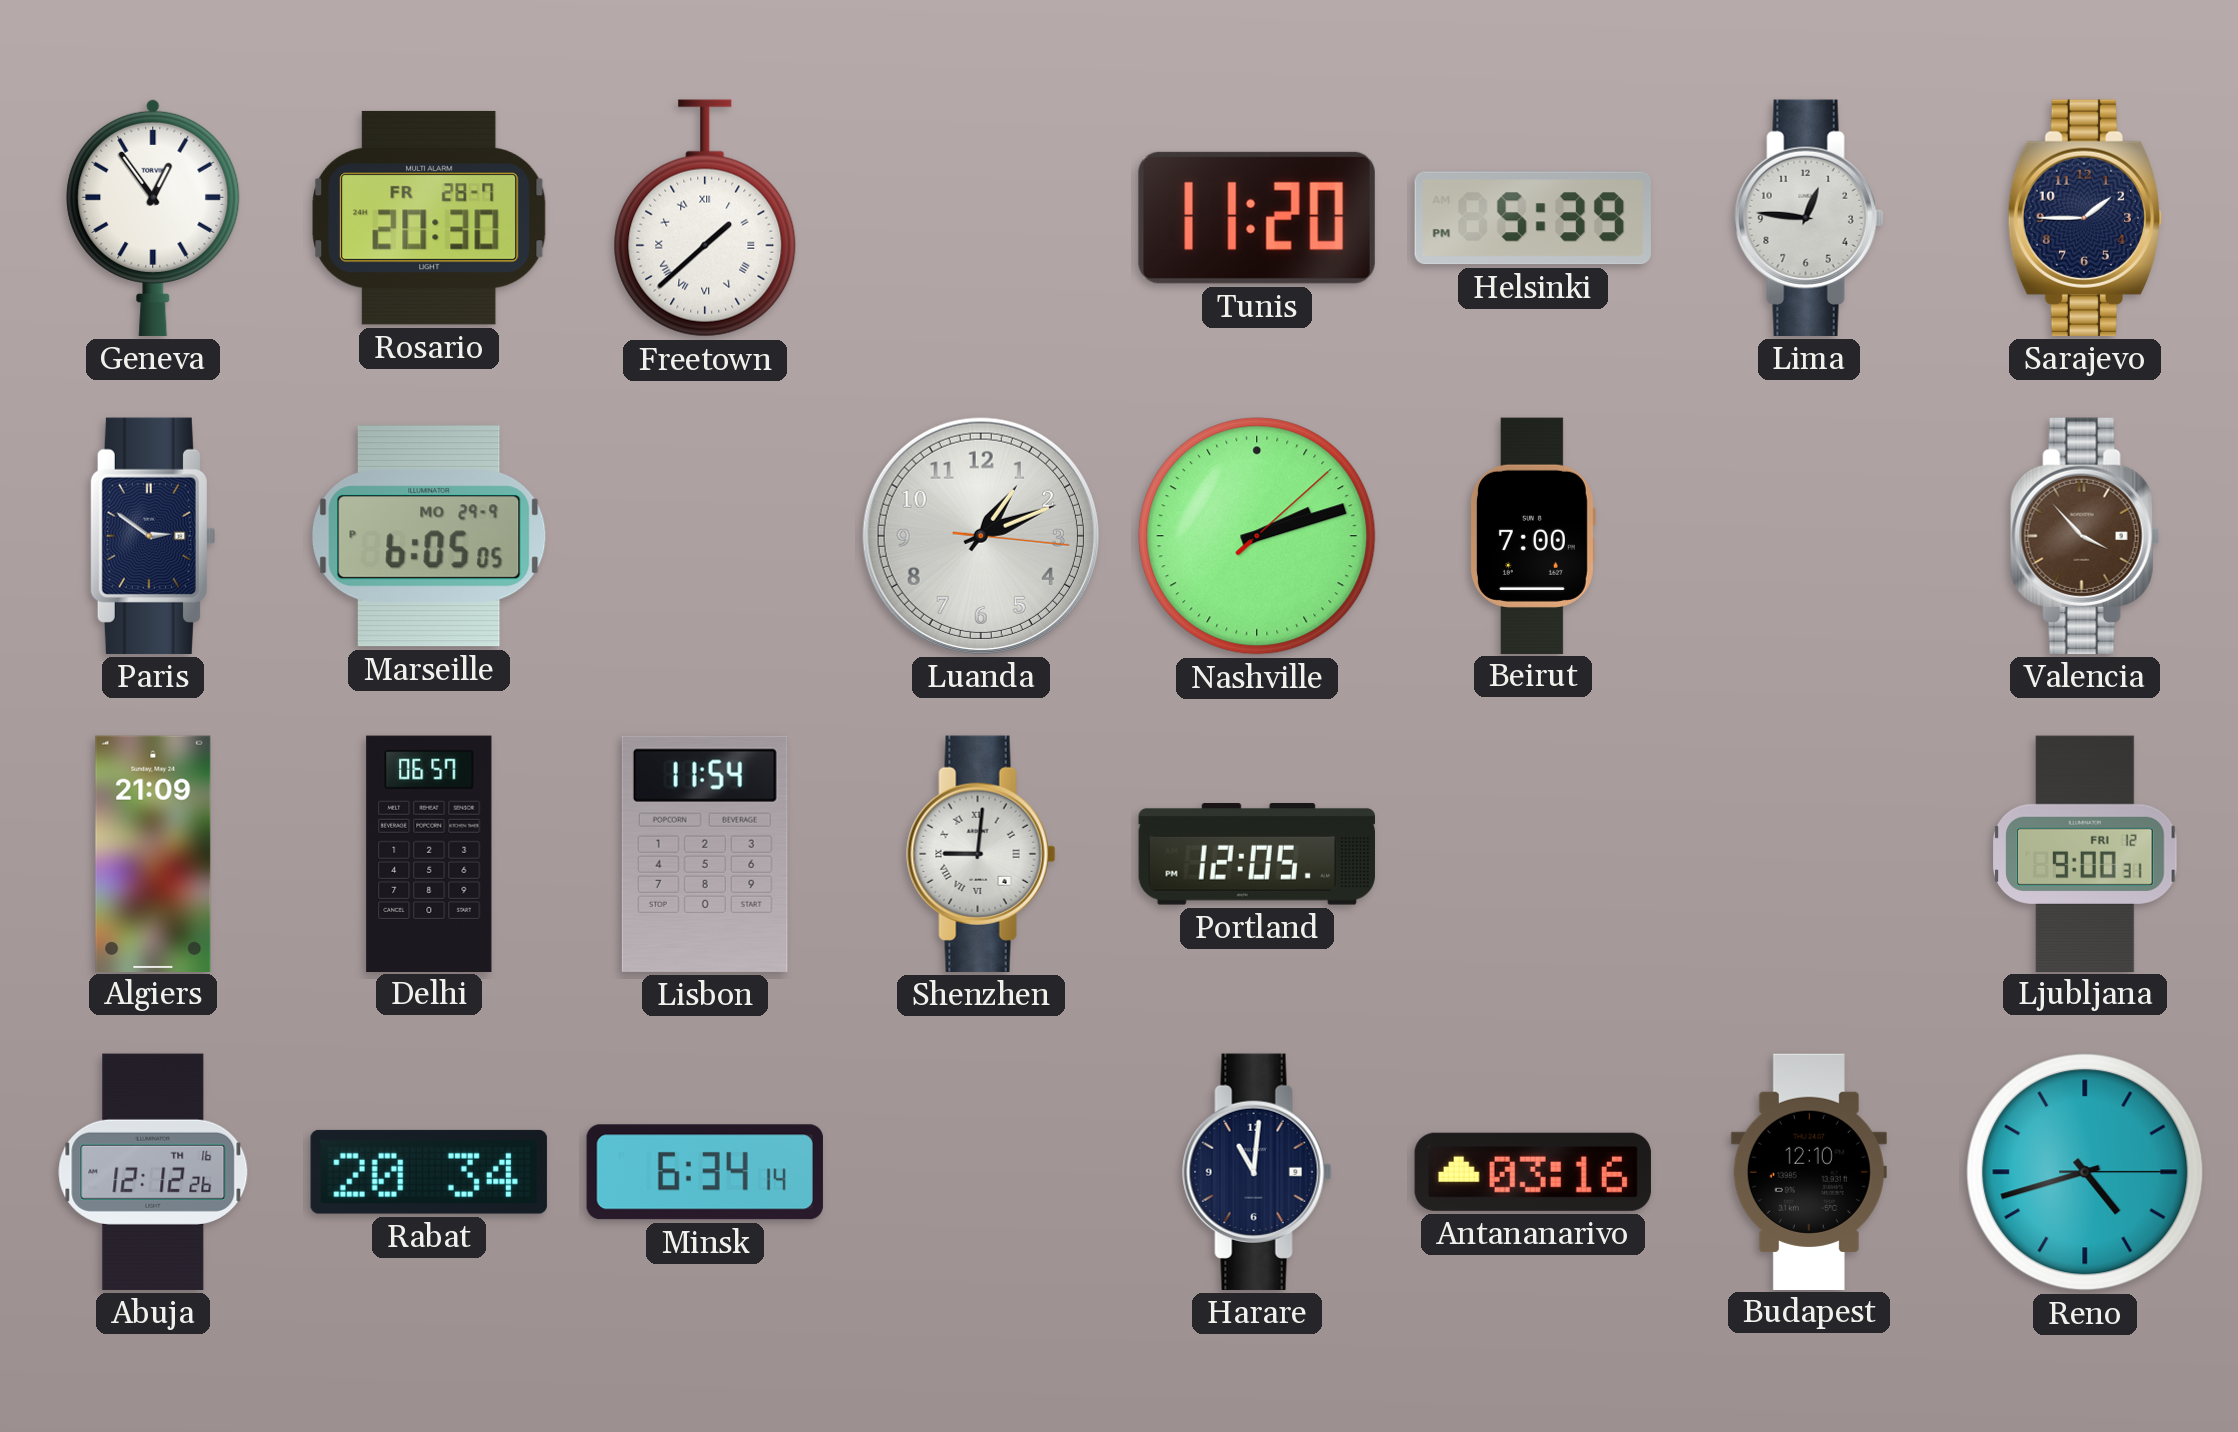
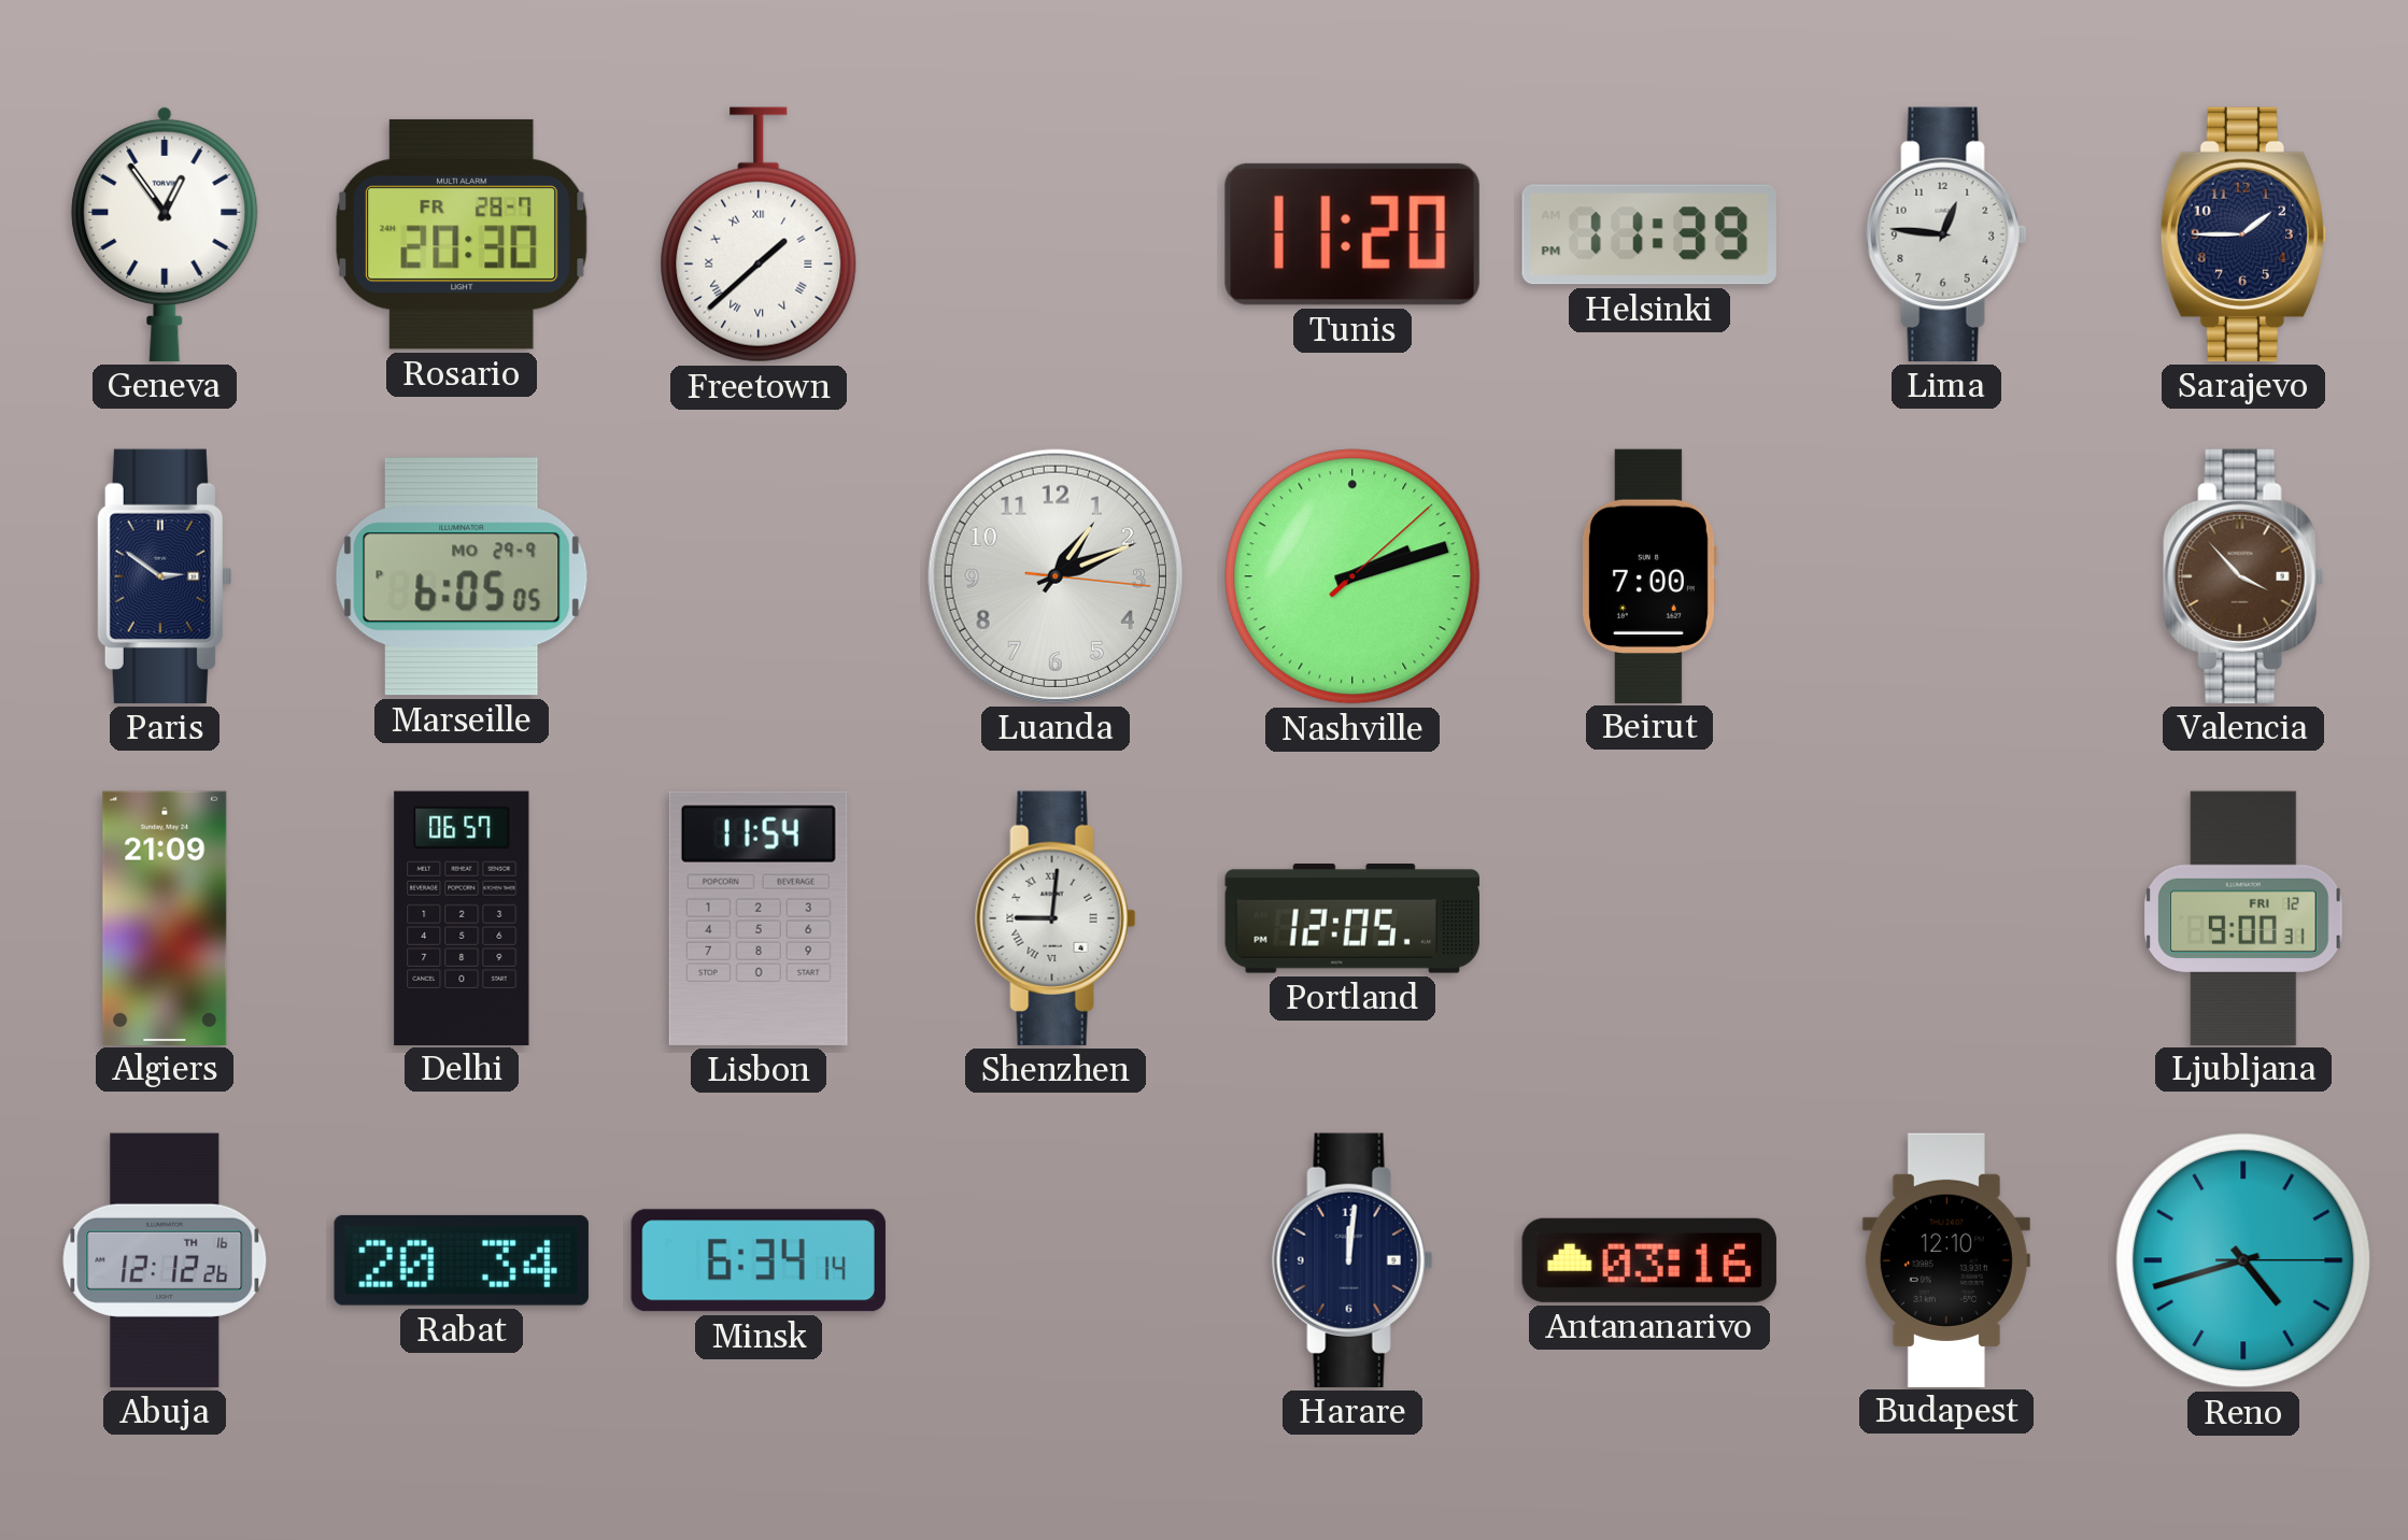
Helsinki: 5:39 -> 11:39 (1649, 234)
Harare: 11:01 -> 12:01 (1352, 1260)
